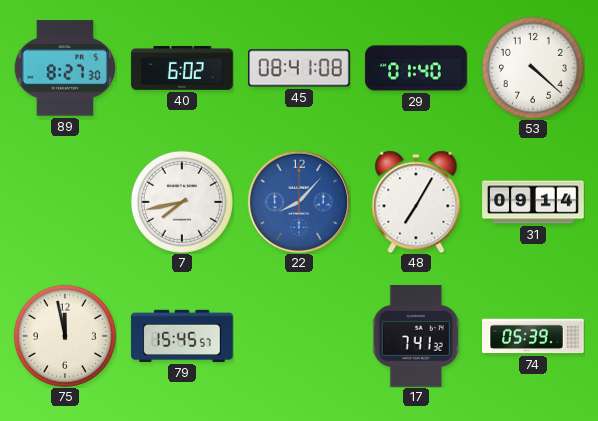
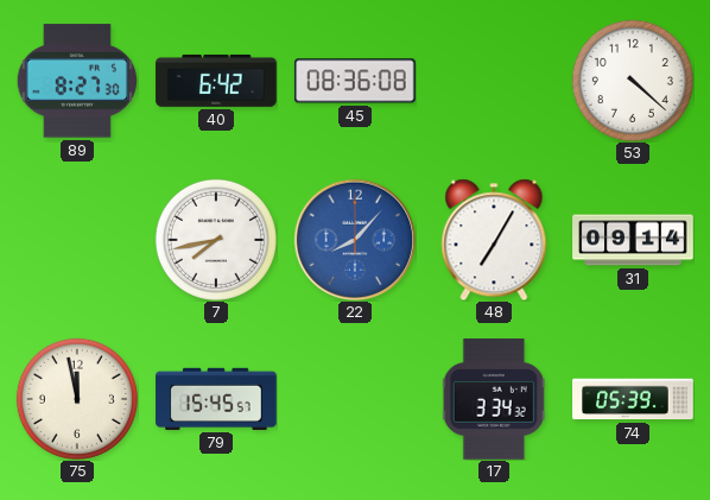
40: 6:02 -> 6:42 (216, 81)
45: 08:41 -> 08:36 (355, 81)
29: 01:40 -> none (416, 68)
17: 7:41 -> 3:34 (494, 399)
